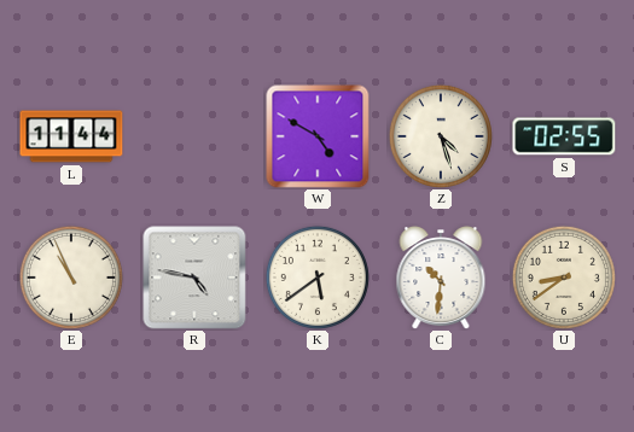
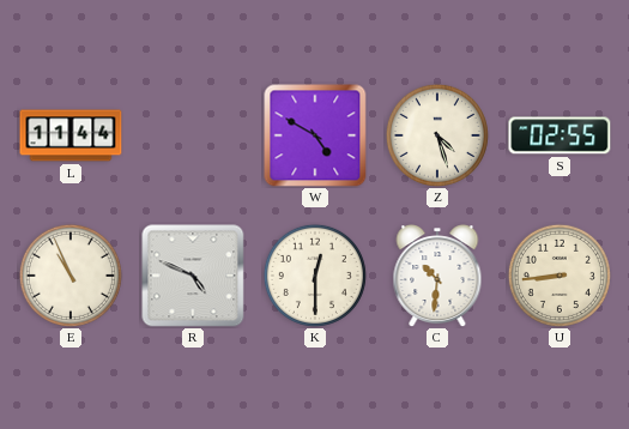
R: 4:47 -> 4:49 (193, 276)
K: 5:39 -> 12:30 (315, 276)
U: 8:39 -> 8:44 (560, 276)
